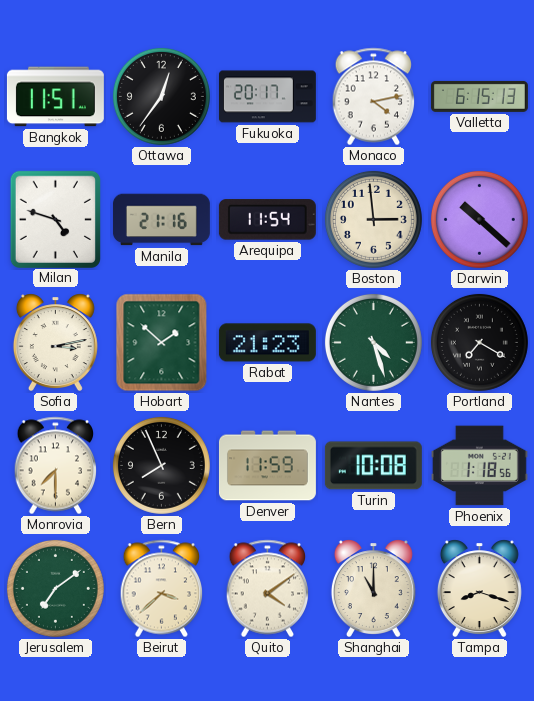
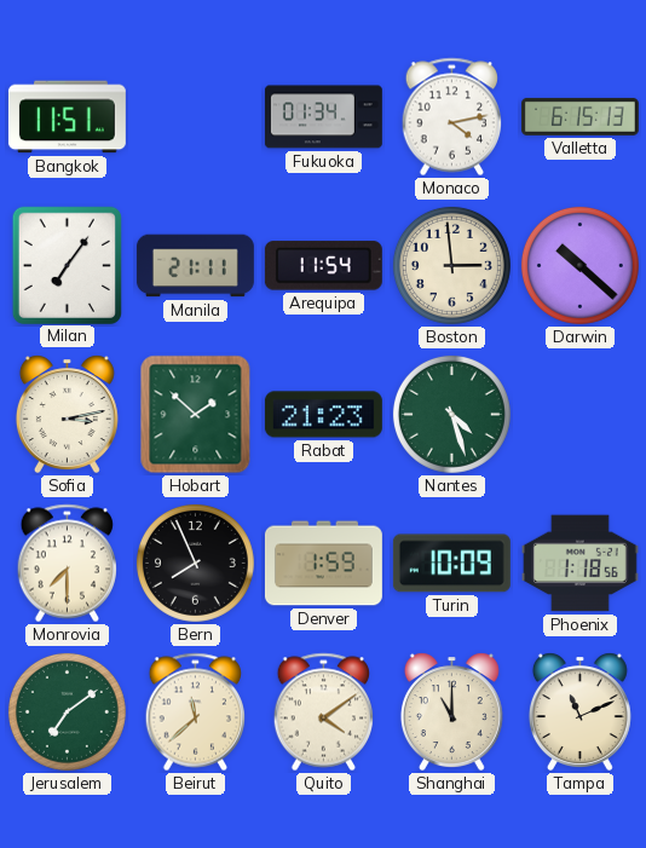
Ottawa: 12:36 -> none (161, 96)
Fukuoka: 20:17 -> 01:34 (323, 117)
Milan: 4:48 -> 7:06 (67, 265)
Manila: 21:16 -> 21:11 (195, 266)
Portland: 7:20 -> none (479, 342)
Denver: 11:59 -> 1:59 (323, 564)
Turin: 10:08 -> 10:09 (451, 564)
Beirut: 3:38 -> 11:38 (196, 713)
Tampa: 8:18 -> 11:11 (579, 711)
